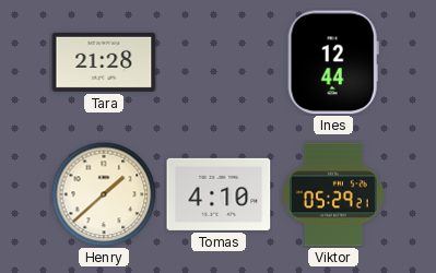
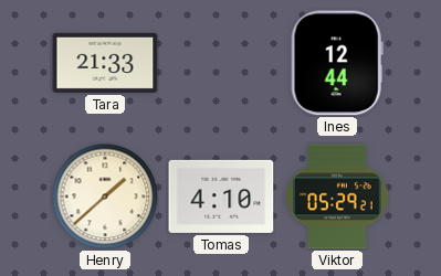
Tara: 21:28 -> 21:33 (105, 63)
